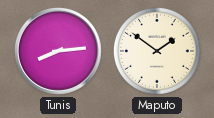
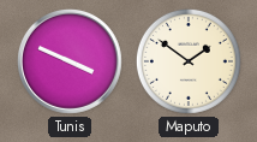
Tunis: 8:14 -> 3:49 (70, 61)
